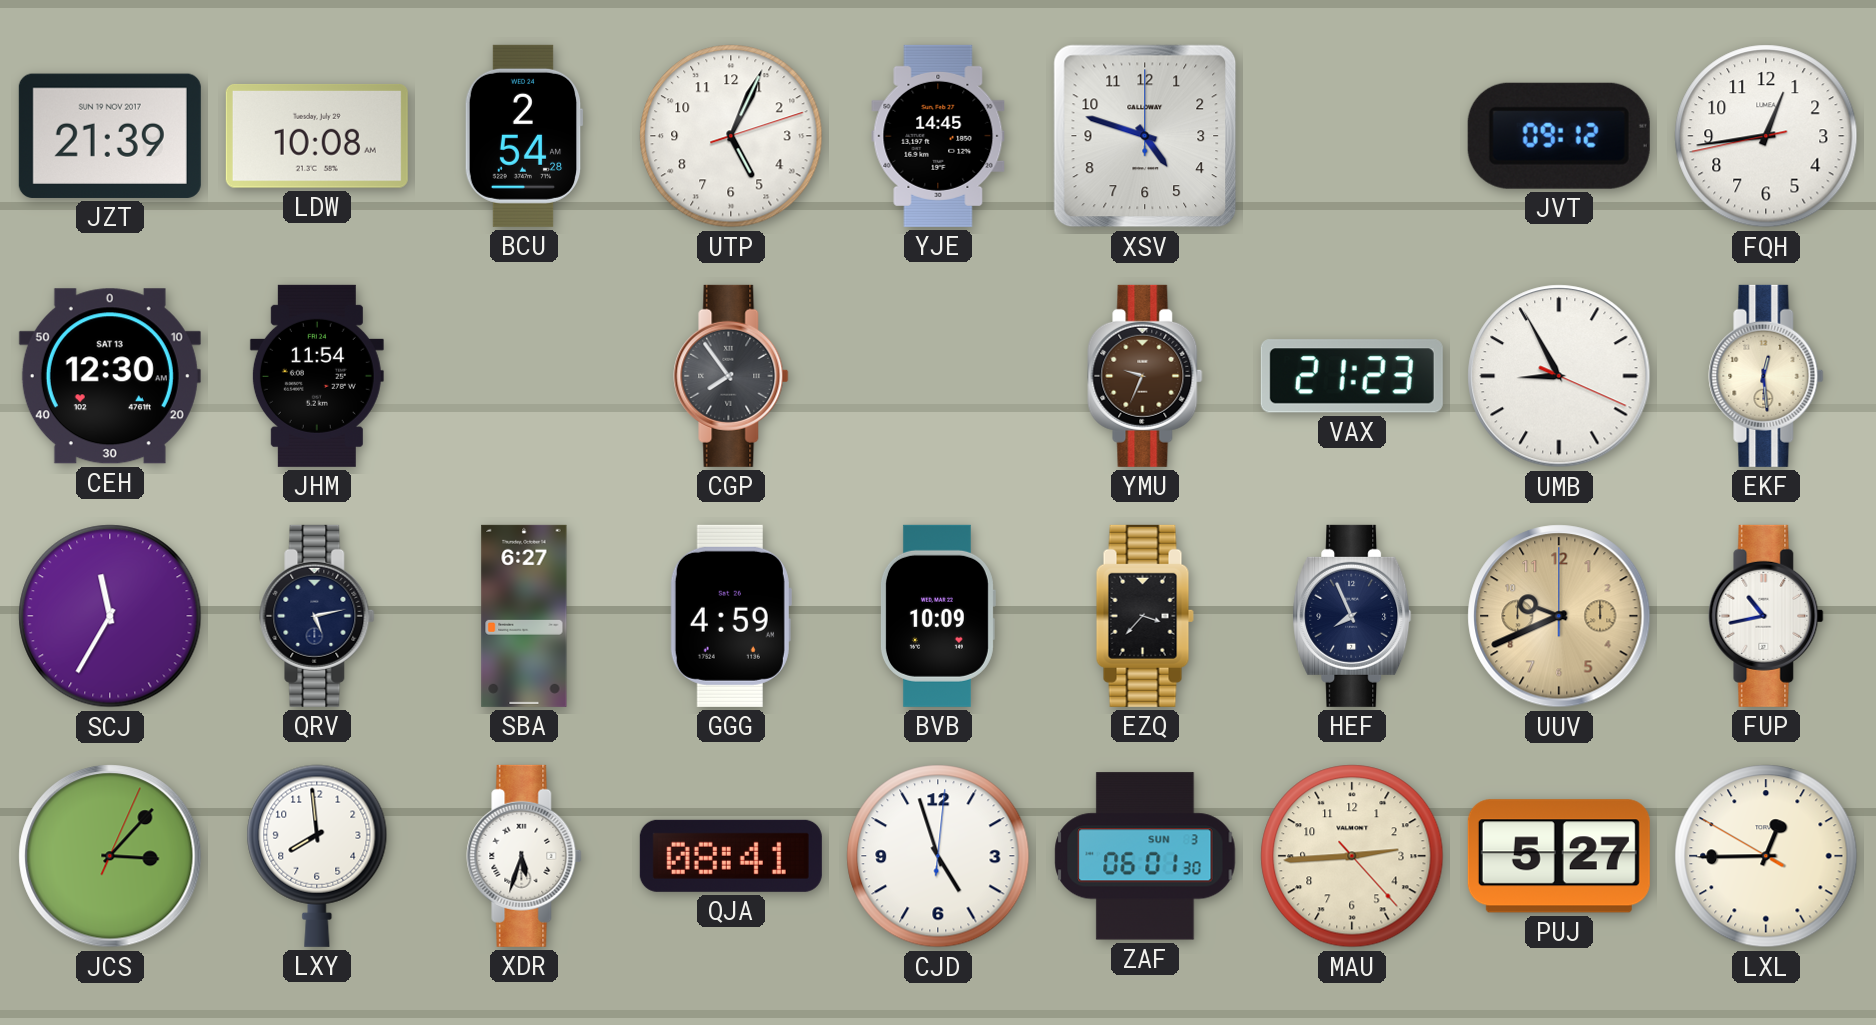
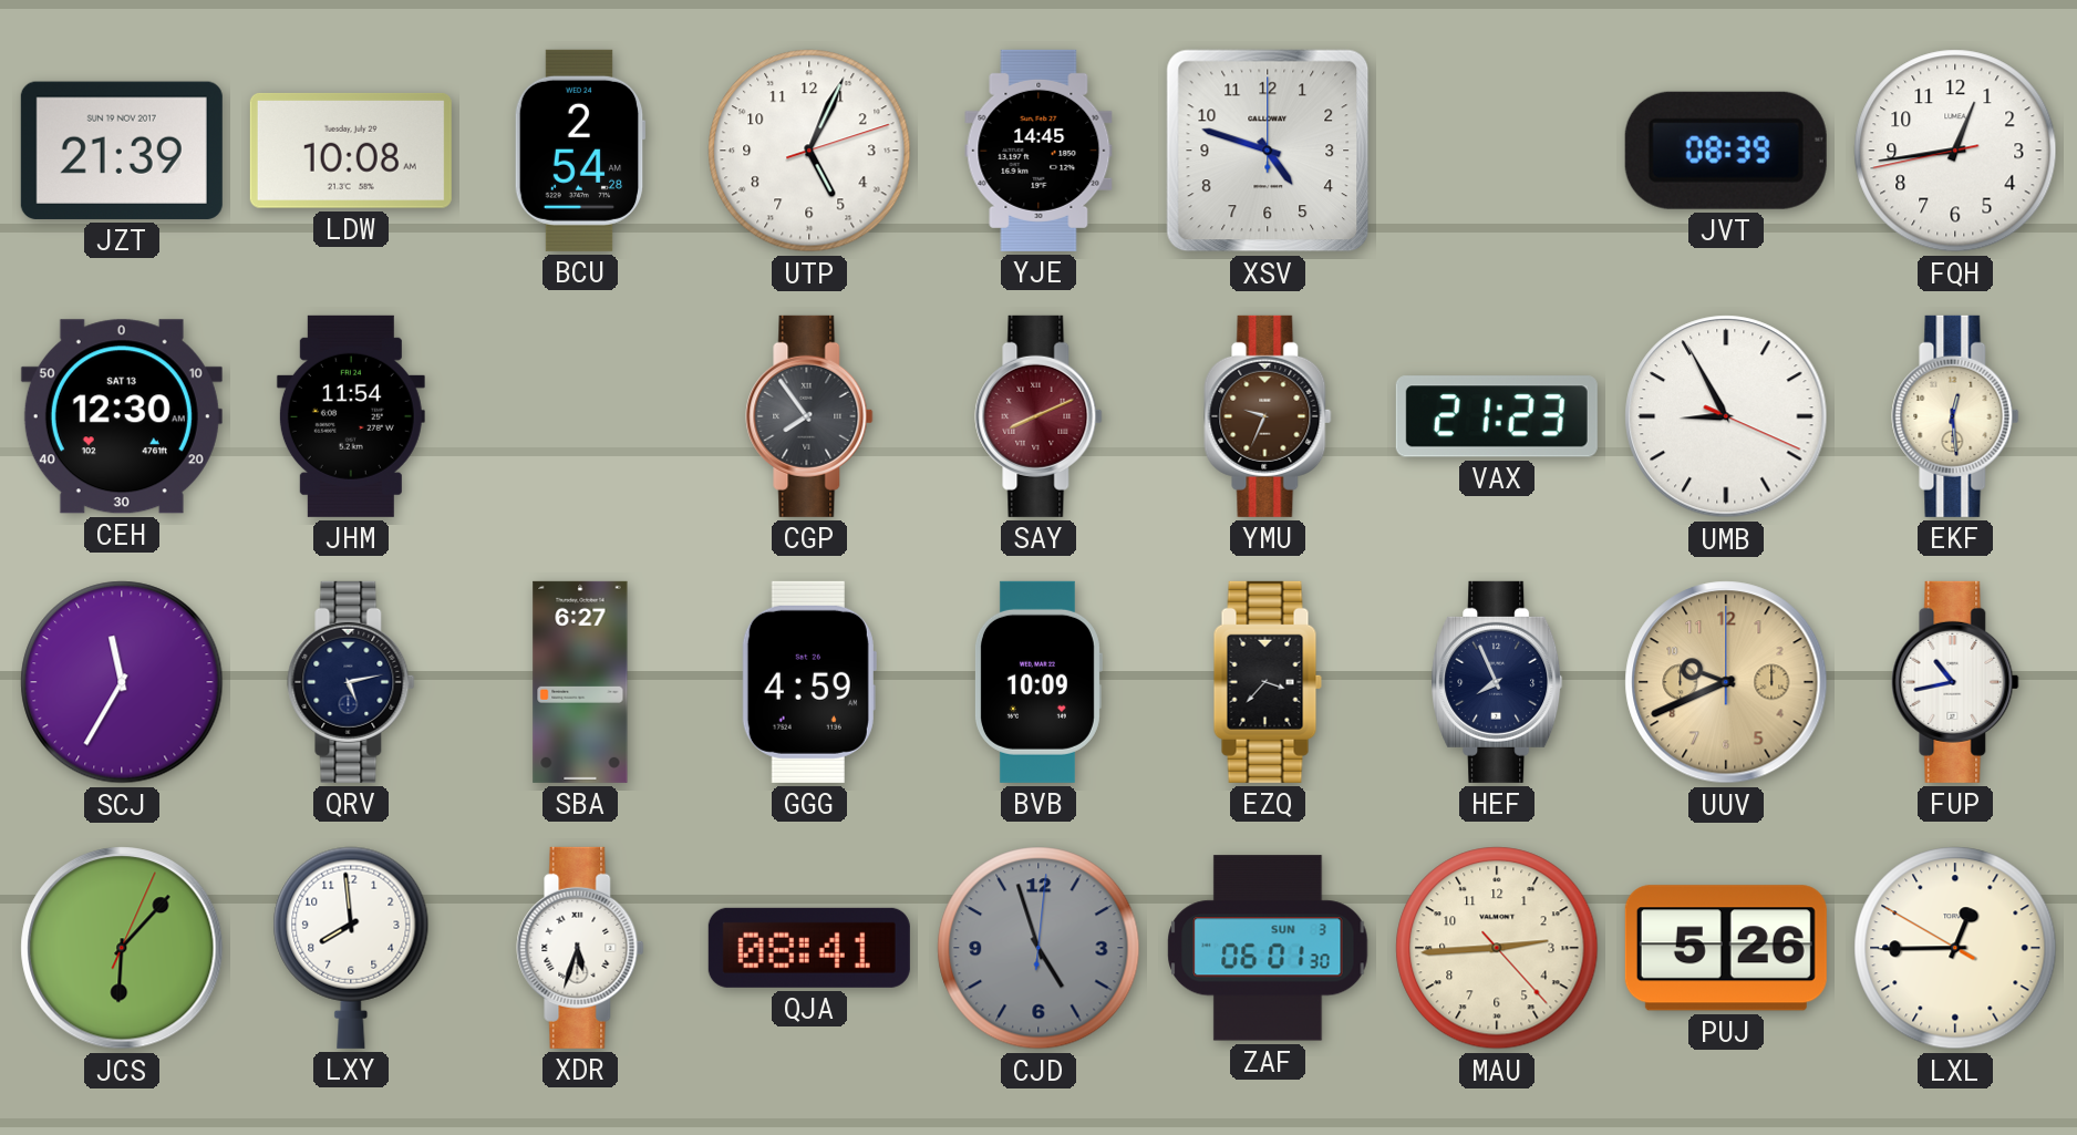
JVT: 09:12 -> 08:39 (1726, 151)
SAY: none -> 8:11 (1038, 416)
JCS: 3:07 -> 6:07 (122, 948)
CJD dial: white -> grey (1038, 948)
PUJ: 5:27 -> 5:26 (1726, 948)
